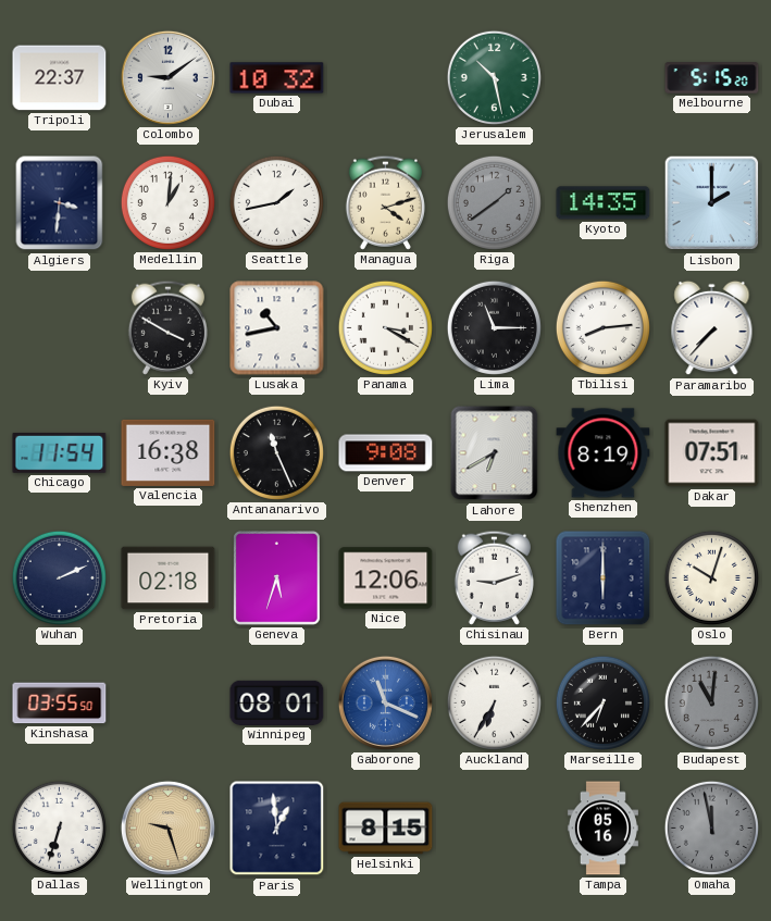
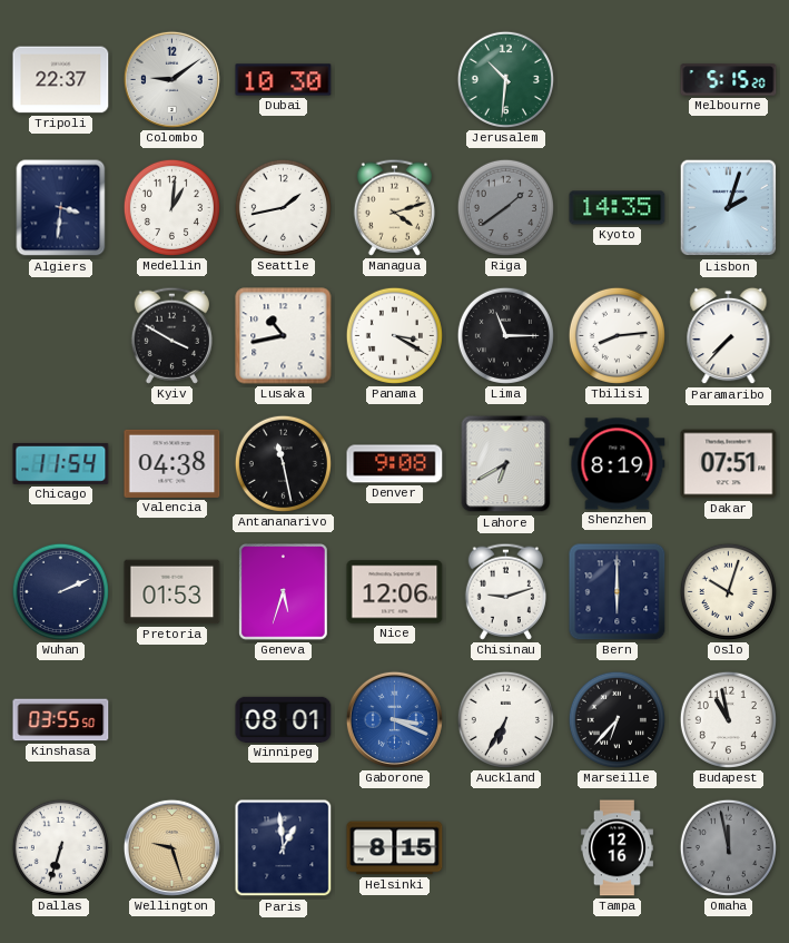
Dubai: 10:32 -> 10:30 (284, 80)
Jerusalem: 10:28 -> 10:31 (505, 79)
Lisbon: 2:00 -> 2:03 (729, 208)
Valencia: 16:38 -> 04:38 (172, 463)
Antananarivo: 11:26 -> 11:28 (283, 463)
Pretoria: 02:18 -> 01:53 (172, 592)
Gaborone: 11:19 -> 3:19 (394, 719)
Budapest: 11:01 -> 10:58 (728, 719)
Budapest dial: grey -> white (728, 719)
Tampa: 05:16 -> 12:16 (617, 848)
